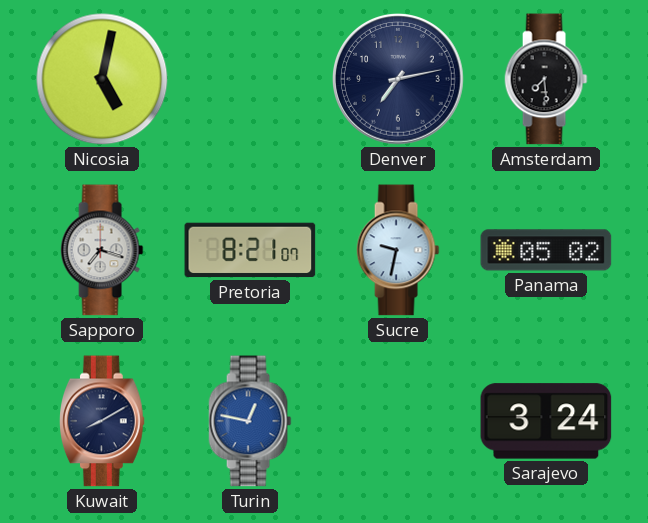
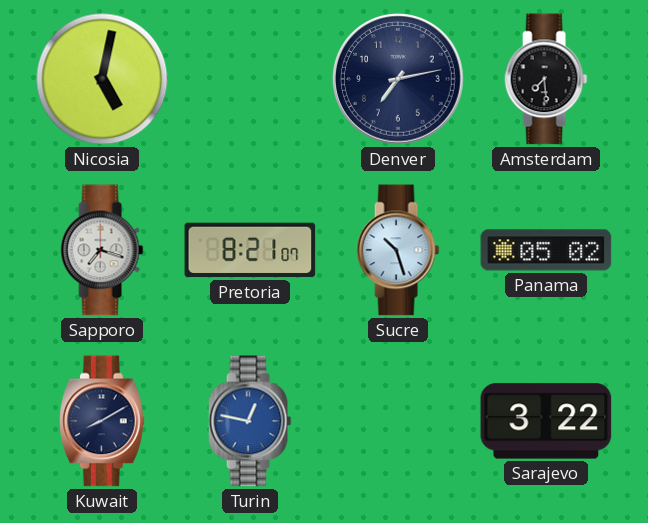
Sucre: 9:32 -> 10:27 (398, 250)
Sarajevo: 3:24 -> 3:22 (546, 421)
